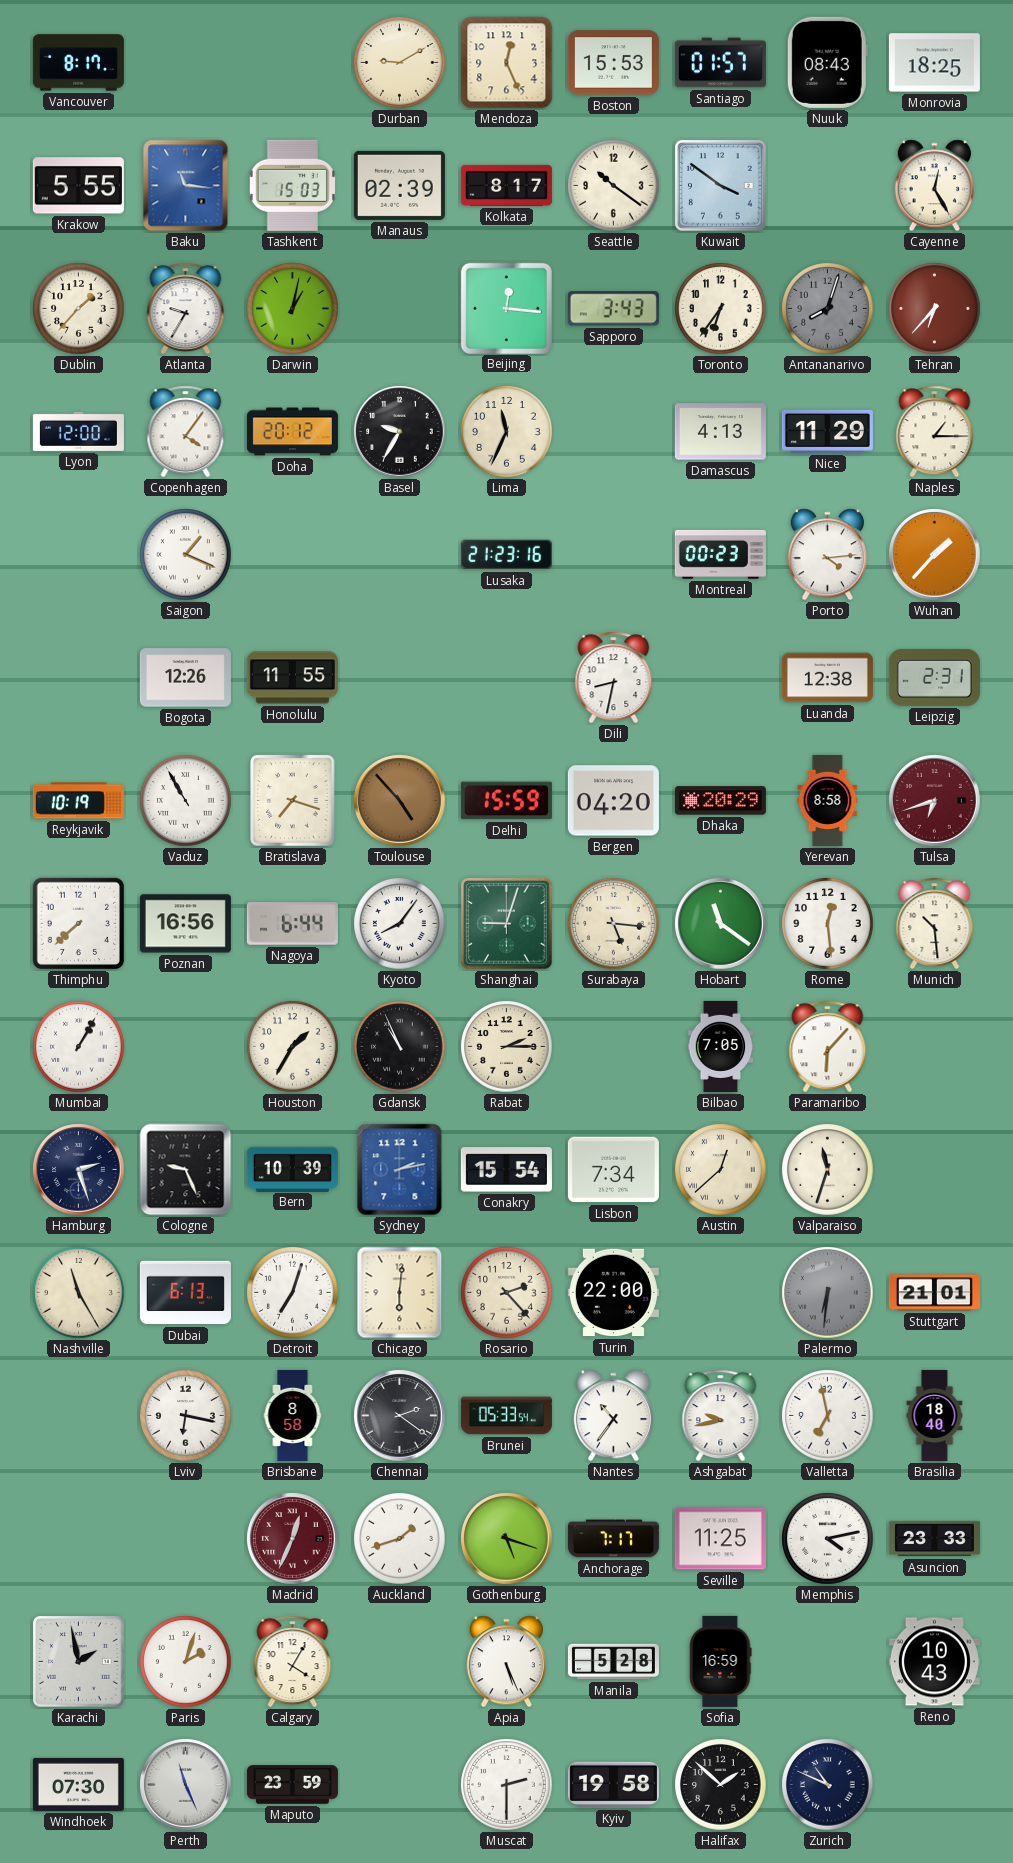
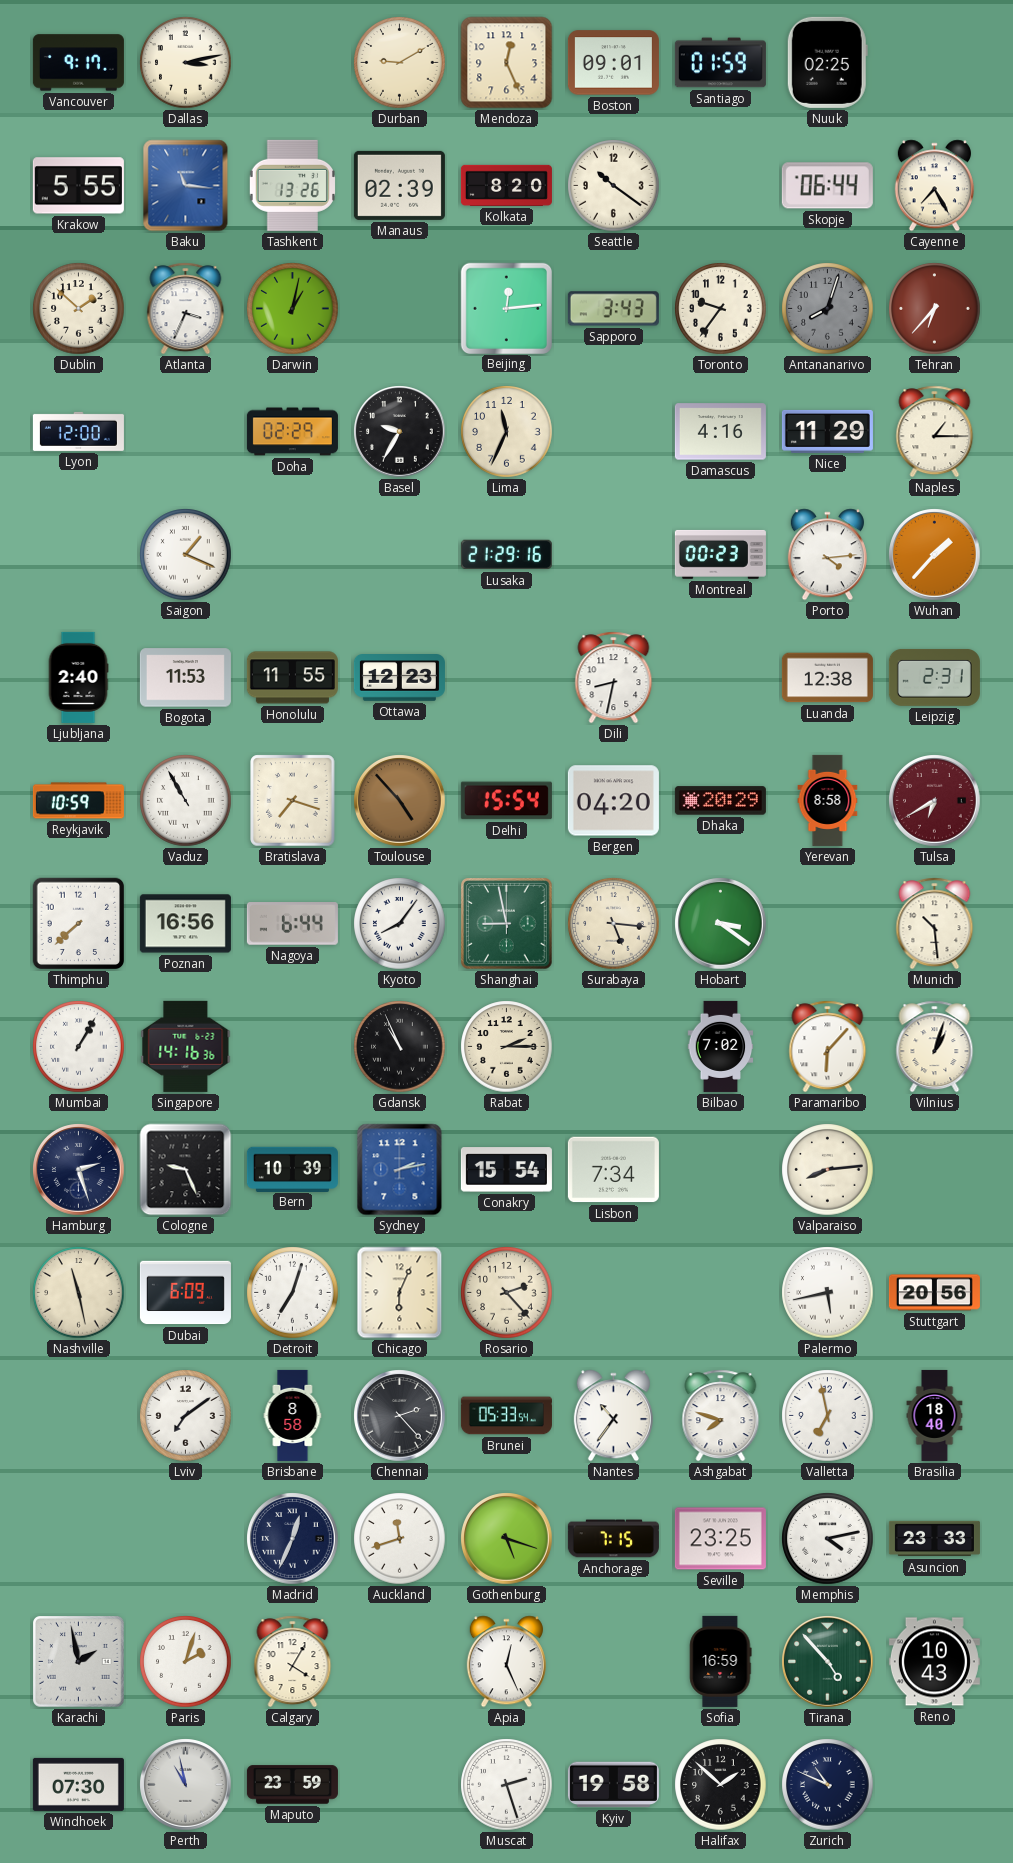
Vancouver: 8:17 -> 9:17 (78, 63)
Dallas: none -> 3:13 (186, 63)
Boston: 15:53 -> 09:01 (613, 63)
Santiago: 01:57 -> 01:59 (720, 63)
Nuuk: 08:43 -> 02:25 (827, 62)
Monrovia: 18:25 -> none (934, 63)
Tashkent: 15:03 -> 13:26 (292, 185)
Kolkata: 8:17 -> 8:20 (506, 185)
Kuwait: 3:51 -> none (721, 186)
Skopje: none -> 06:44 (827, 186)
Cayenne: 12:25 -> 7:25 (934, 186)
Dublin: 1:37 -> 1:52 (79, 309)
Atlanta: 9:35 -> 3:34 (186, 309)
Beijing: 12:16 -> 12:14 (506, 308)
Toronto: 6:36 -> 9:36 (721, 309)
Copenhagen: 4:06 -> none (186, 432)
Doha: 20:12 -> 02:29 (292, 432)
Damascus: 4:13 -> 4:16 (720, 432)
Lusaka: 21:23 -> 21:29 (506, 555)
Ljubljana: none -> 2:40 (78, 677)
Bogota: 12:26 -> 11:53 (185, 678)
Ottawa: none -> 12:23 (399, 678)
Reykjavik: 10:19 -> 10:59 (78, 801)
Delhi: 15:59 -> 15:54 (506, 801)
Tulsa: 6:42 -> 6:40 (935, 801)
Shanghai: 9:03 -> 8:58 (507, 924)
Hobart: 11:21 -> 3:21 (721, 924)
Rome: 12:29 -> none (828, 924)
Singapore: none -> 14:16 (186, 1046)
Houston: 1:35 -> none (293, 1047)
Bilbao: 7:05 -> 7:02 (721, 1046)
Vilnius: none -> 1:03 (935, 1047)
Austin: 12:38 -> none (721, 1170)
Valparaiso: 11:33 -> 8:14 (828, 1170)
Nashville: 11:25 -> 11:28 (79, 1293)
Dubai: 6:13 -> 6:09 (185, 1293)
Chicago: 6:01 -> 6:04 (400, 1293)
Turin: 22:00 -> none (613, 1293)
Palermo: 6:31 -> 5:43 (828, 1293)
Palermo dial: grey -> white (828, 1293)
Stuttgart: 21:01 -> 20:56 (934, 1293)
Lviv: 6:17 -> 7:09 (186, 1416)
Chennai: 2:21 -> 2:23 (400, 1416)
Ashgabat: 9:43 -> 7:48 (721, 1416)
Madrid dial: burgundy -> navy (293, 1539)
Auckland: 1:42 -> 11:42 (400, 1539)
Anchorage: 7:17 -> 7:15 (613, 1539)
Seville: 11:25 -> 23:25 (720, 1539)
Apia: 5:26 -> 12:26 (506, 1662)
Manila: 5:28 -> none (613, 1662)
Tirana: none -> 4:53 (828, 1662)
Perth: 11:26 -> 10:58 (186, 1785)
Muscat: 2:30 -> 2:27 (507, 1785)
